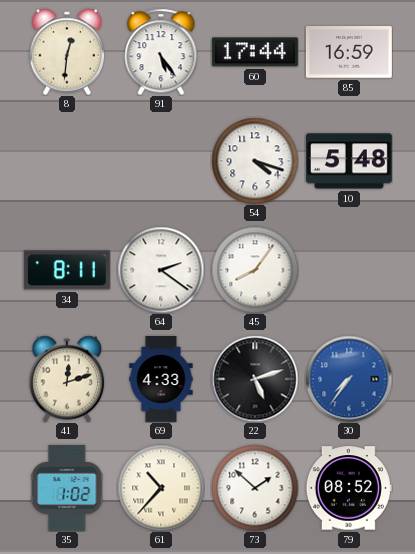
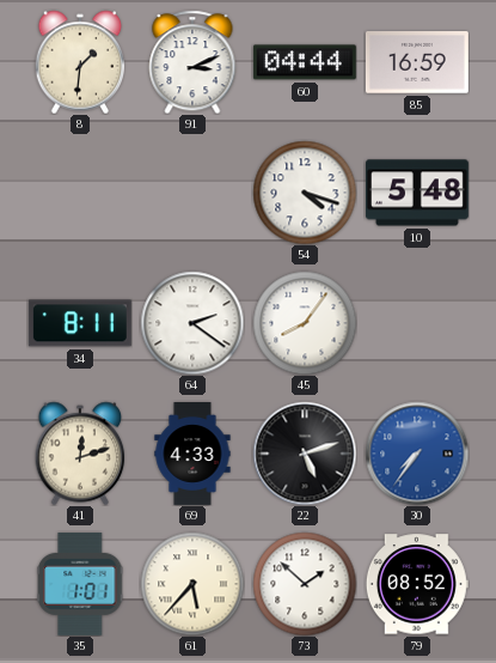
8: 12:31 -> 1:31 (80, 62)
91: 5:24 -> 3:11 (192, 62)
60: 17:44 -> 04:44 (305, 62)
35: 1:02 -> 1:01 (80, 584)
61: 10:37 -> 5:37 (192, 584)
